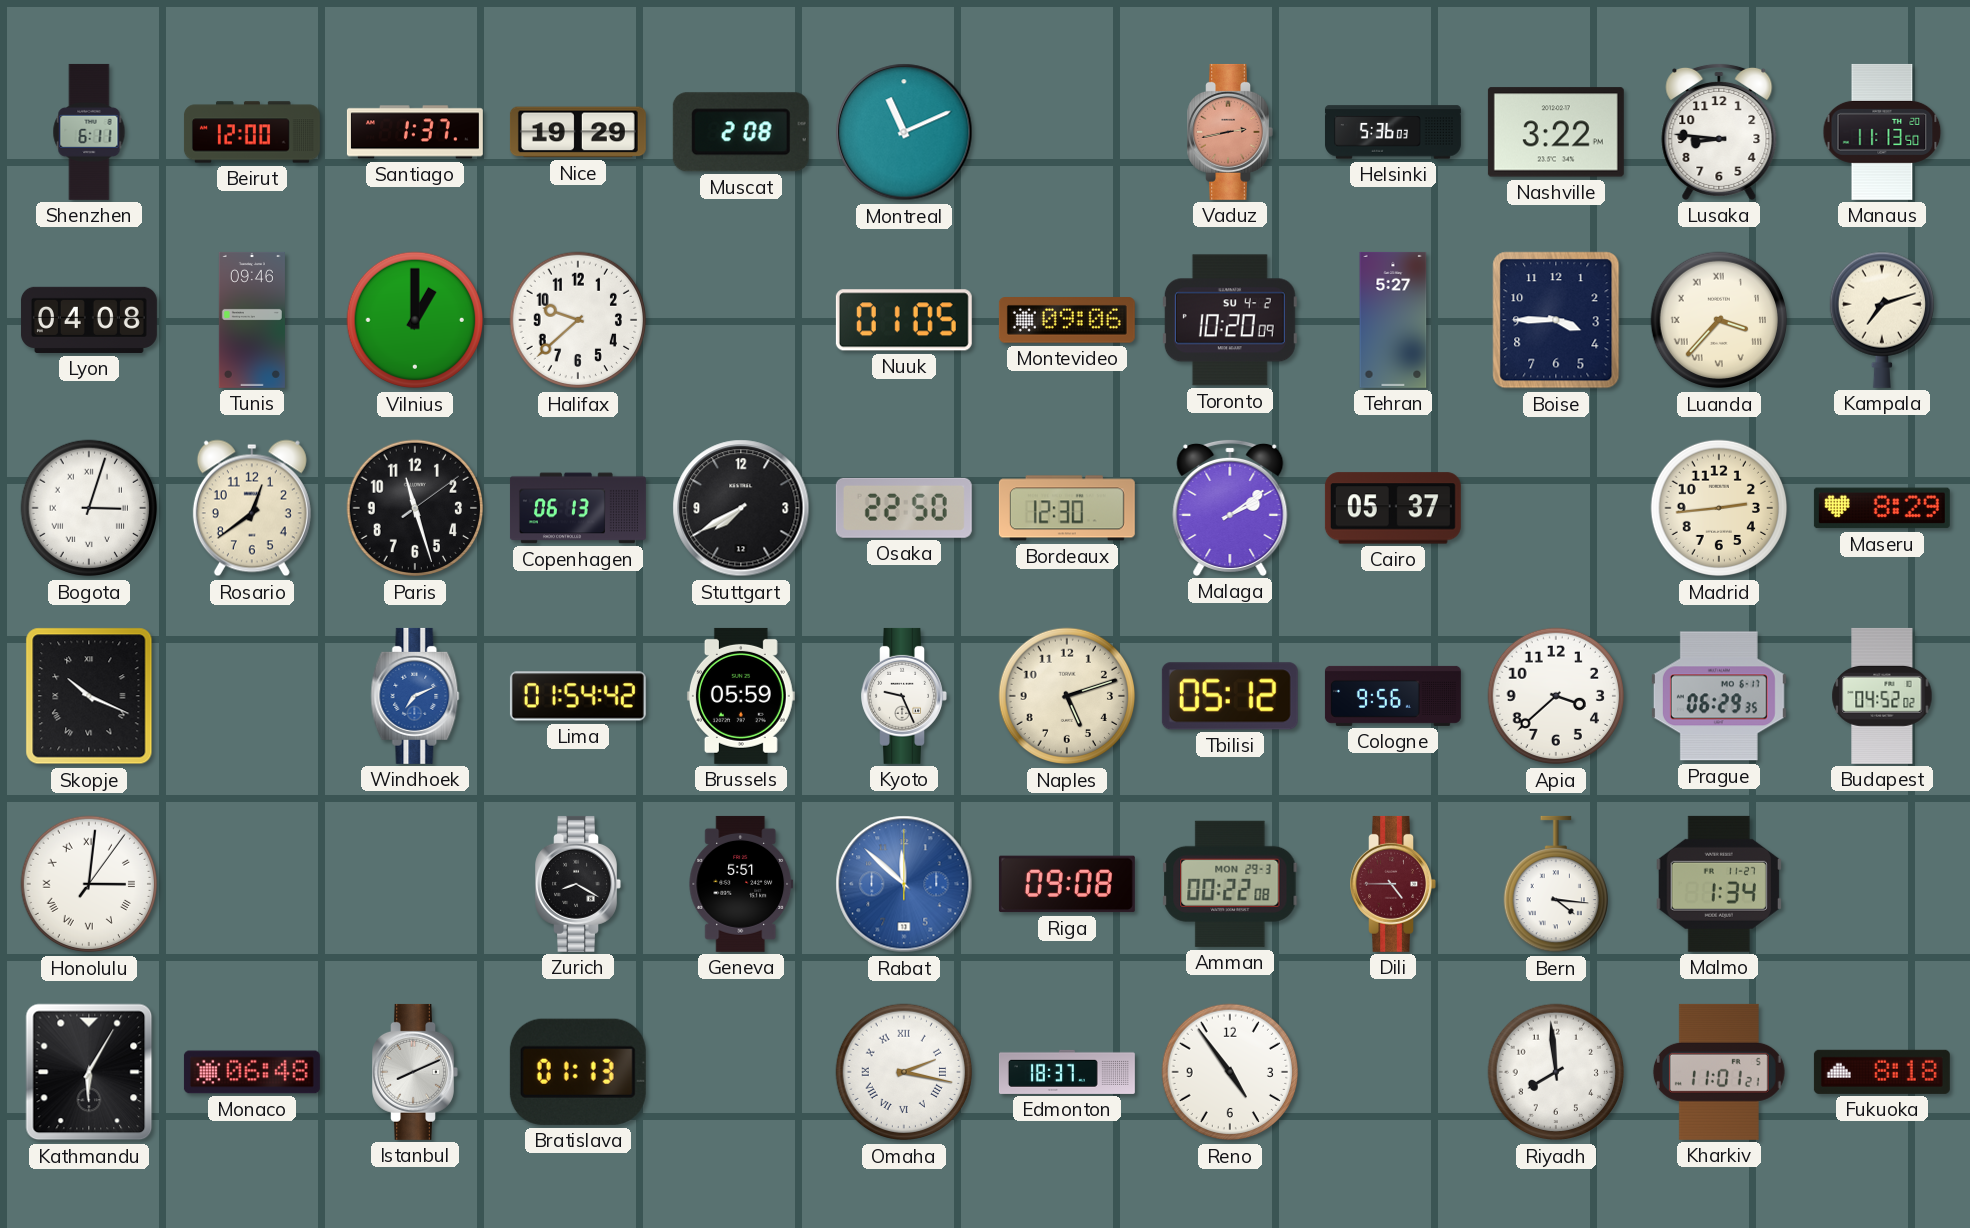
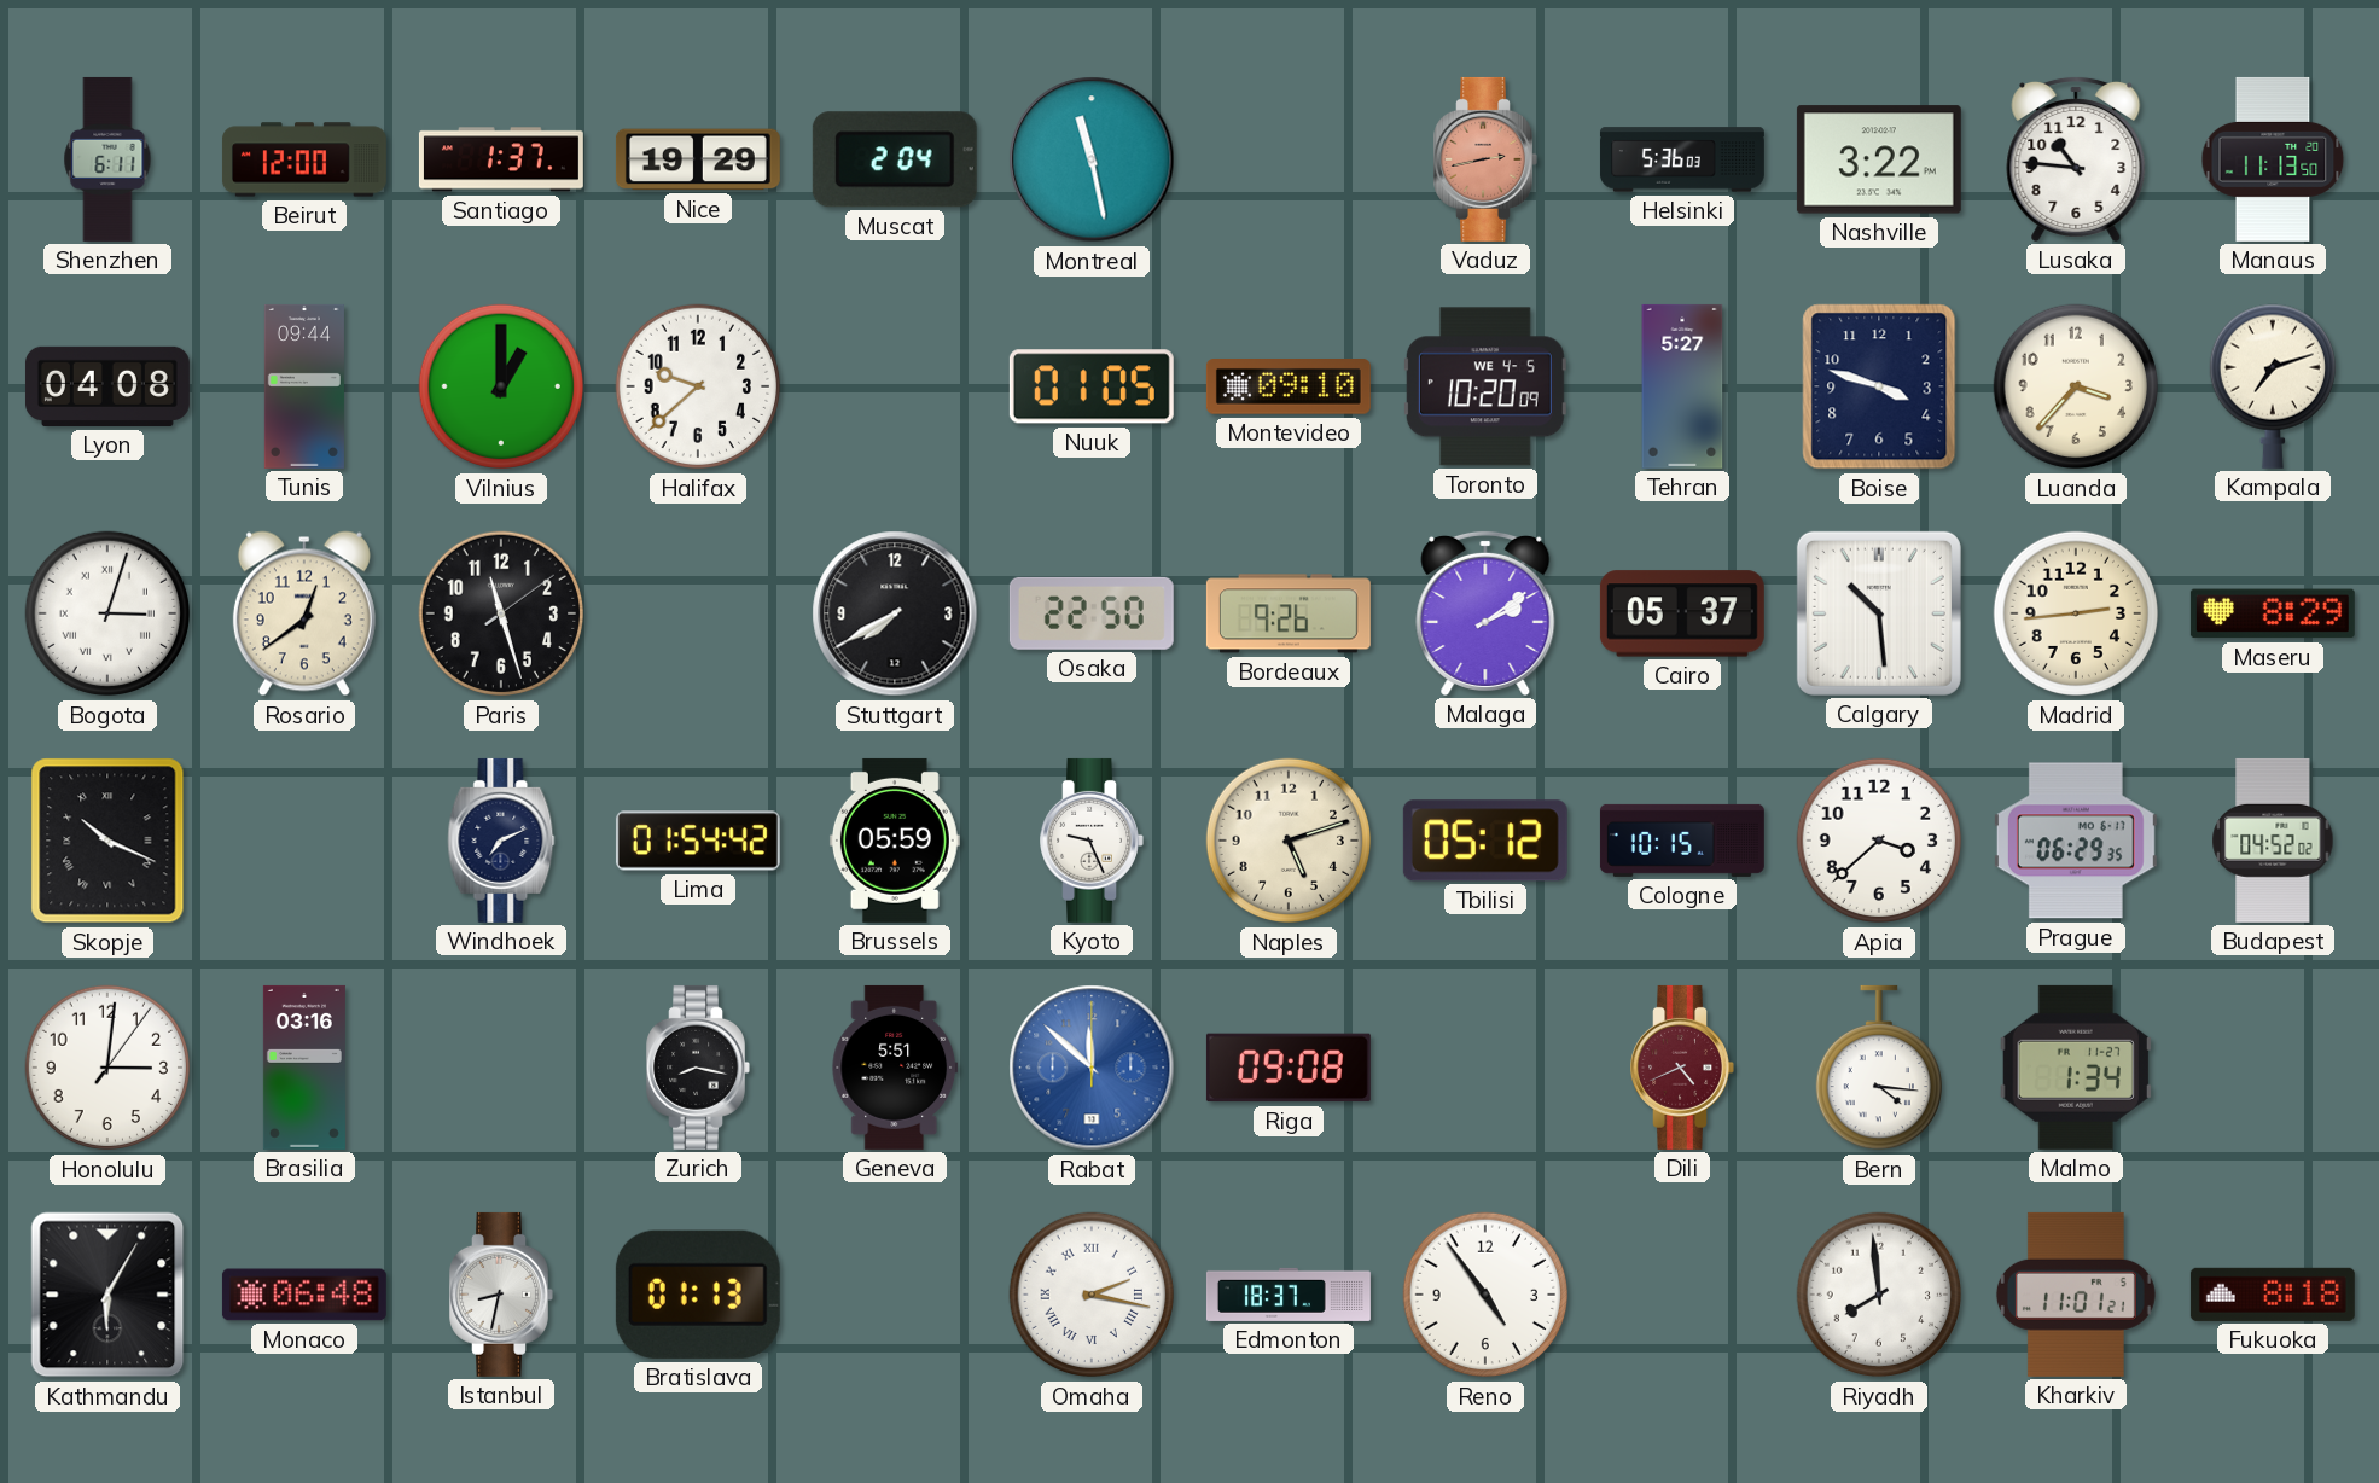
Muscat: 2:08 -> 2:04 (895, 159)
Montreal: 11:11 -> 11:28 (1092, 159)
Lusaka: 8:46 -> 10:46 (2076, 158)
Tunis: 09:46 -> 09:44 (304, 386)
Montevideo: 09:06 -> 09:10 (1289, 388)
Toronto date: SU 4-2 -> WE 4-5 (1485, 386)
Boise: 3:45 -> 3:48 (1879, 386)
Luanda numerals: Roman -> Arabic (2076, 386)
Copenhagen: 06:13 -> none (578, 508)
Bordeaux: 12:30 -> 9:26 (1289, 613)
Calgary: none -> 10:29 (1879, 613)
Windhoek dial: blue -> navy (501, 841)
Cologne: 9:56 -> 10:15 (1682, 841)
Honolulu numerals: Roman -> Arabic (107, 1068)
Brasilia: none -> 03:16 (304, 1068)
Zurich: 8:20 -> 8:17 (698, 1068)
Amman: 00:22 -> none (1230, 884)
Dili: 4:45 -> 4:41 (1682, 1068)
Istanbul: 8:11 -> 8:32 (501, 1295)
